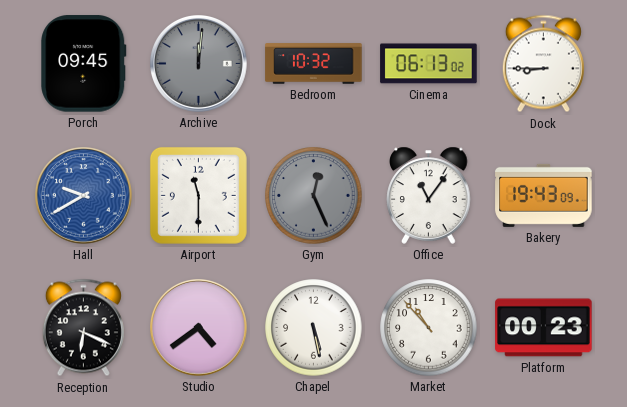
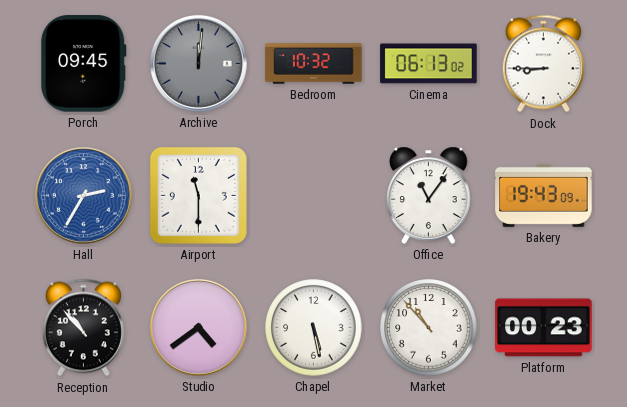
Hall: 9:40 -> 2:35 (84, 196)
Gym: 12:26 -> none (314, 196)
Reception: 6:19 -> 10:53 (83, 328)
